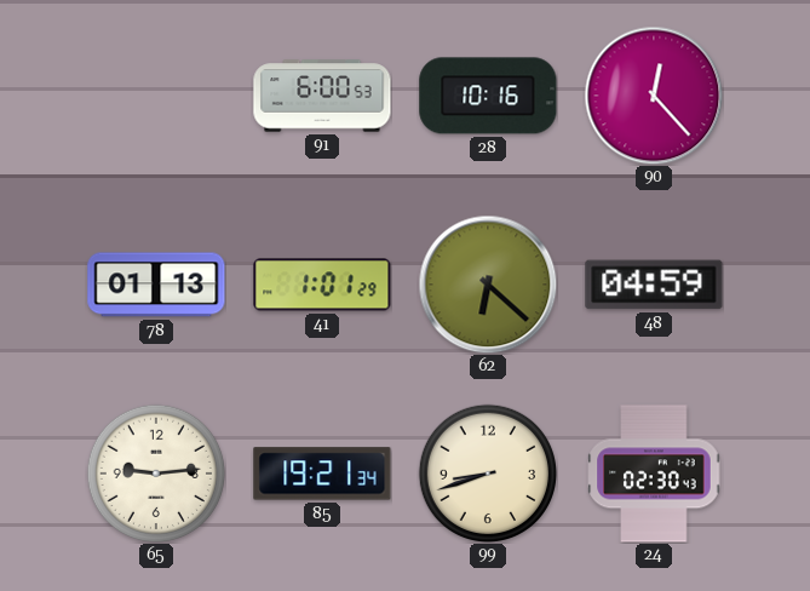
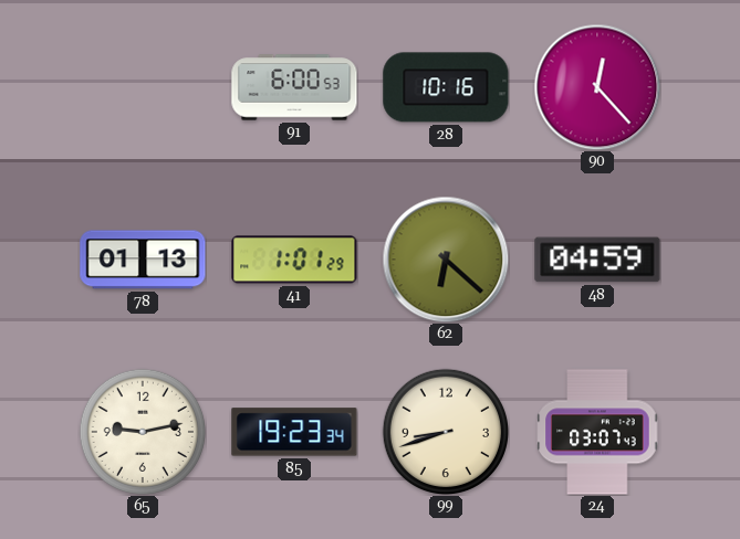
65: 9:14 -> 9:13 (142, 431)
85: 19:21 -> 19:23 (294, 432)
24: 02:30 -> 03:07 (597, 432)
